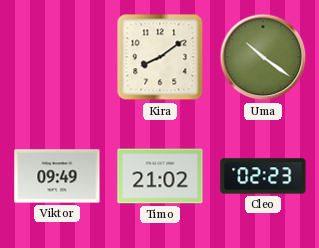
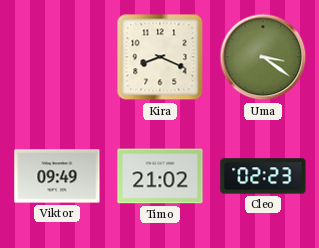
Kira: 8:09 -> 8:19 (160, 57)
Uma: 10:21 -> 3:21 (263, 57)
